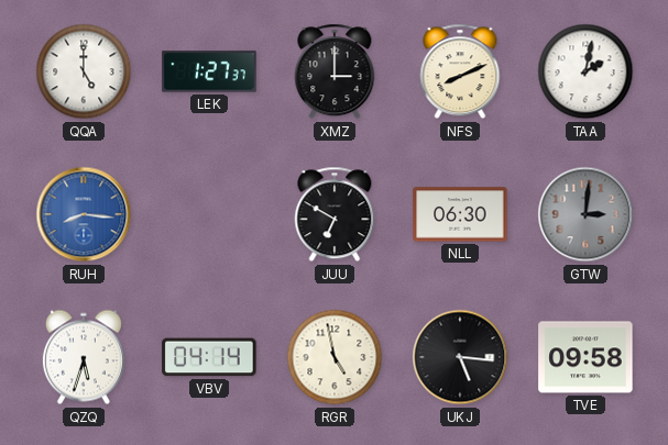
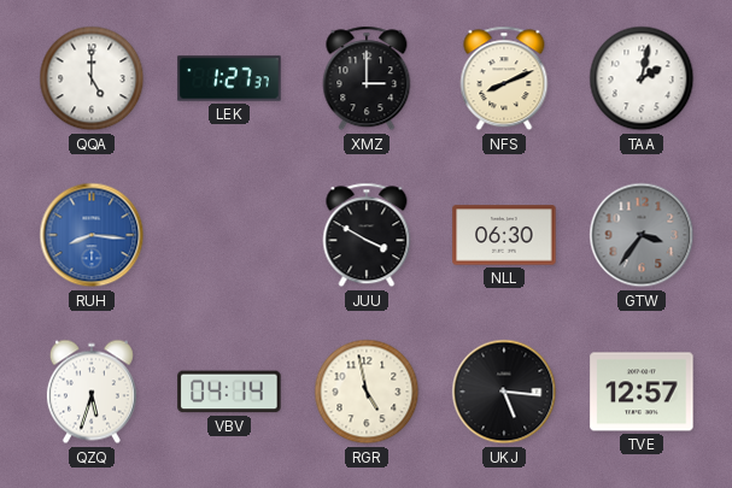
JUU: 6:50 -> 3:50 (367, 235)
GTW: 3:01 -> 3:36 (642, 235)
TVE: 09:58 -> 12:57 (642, 392)
